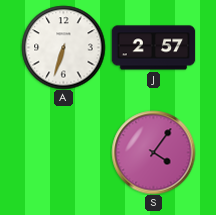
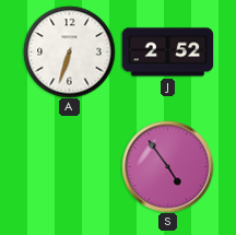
J: 2:57 -> 2:52 (167, 52)
S: 4:06 -> 4:54 (167, 166)
